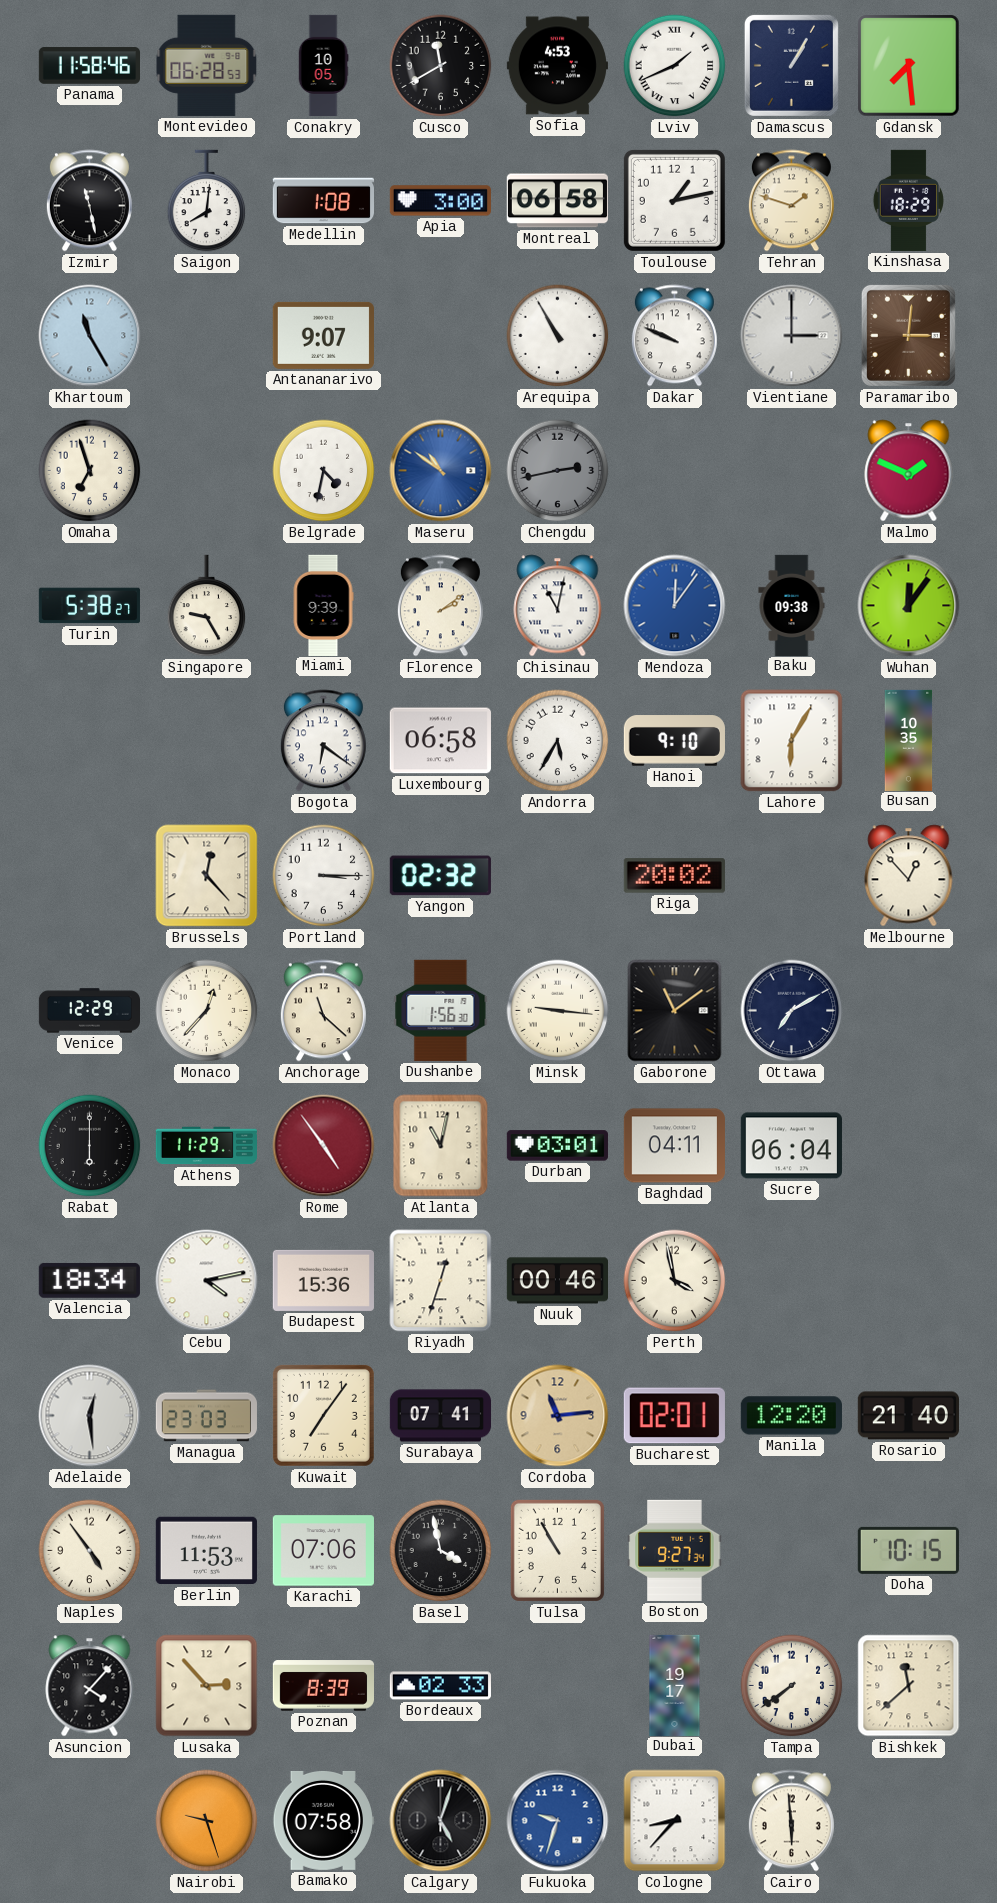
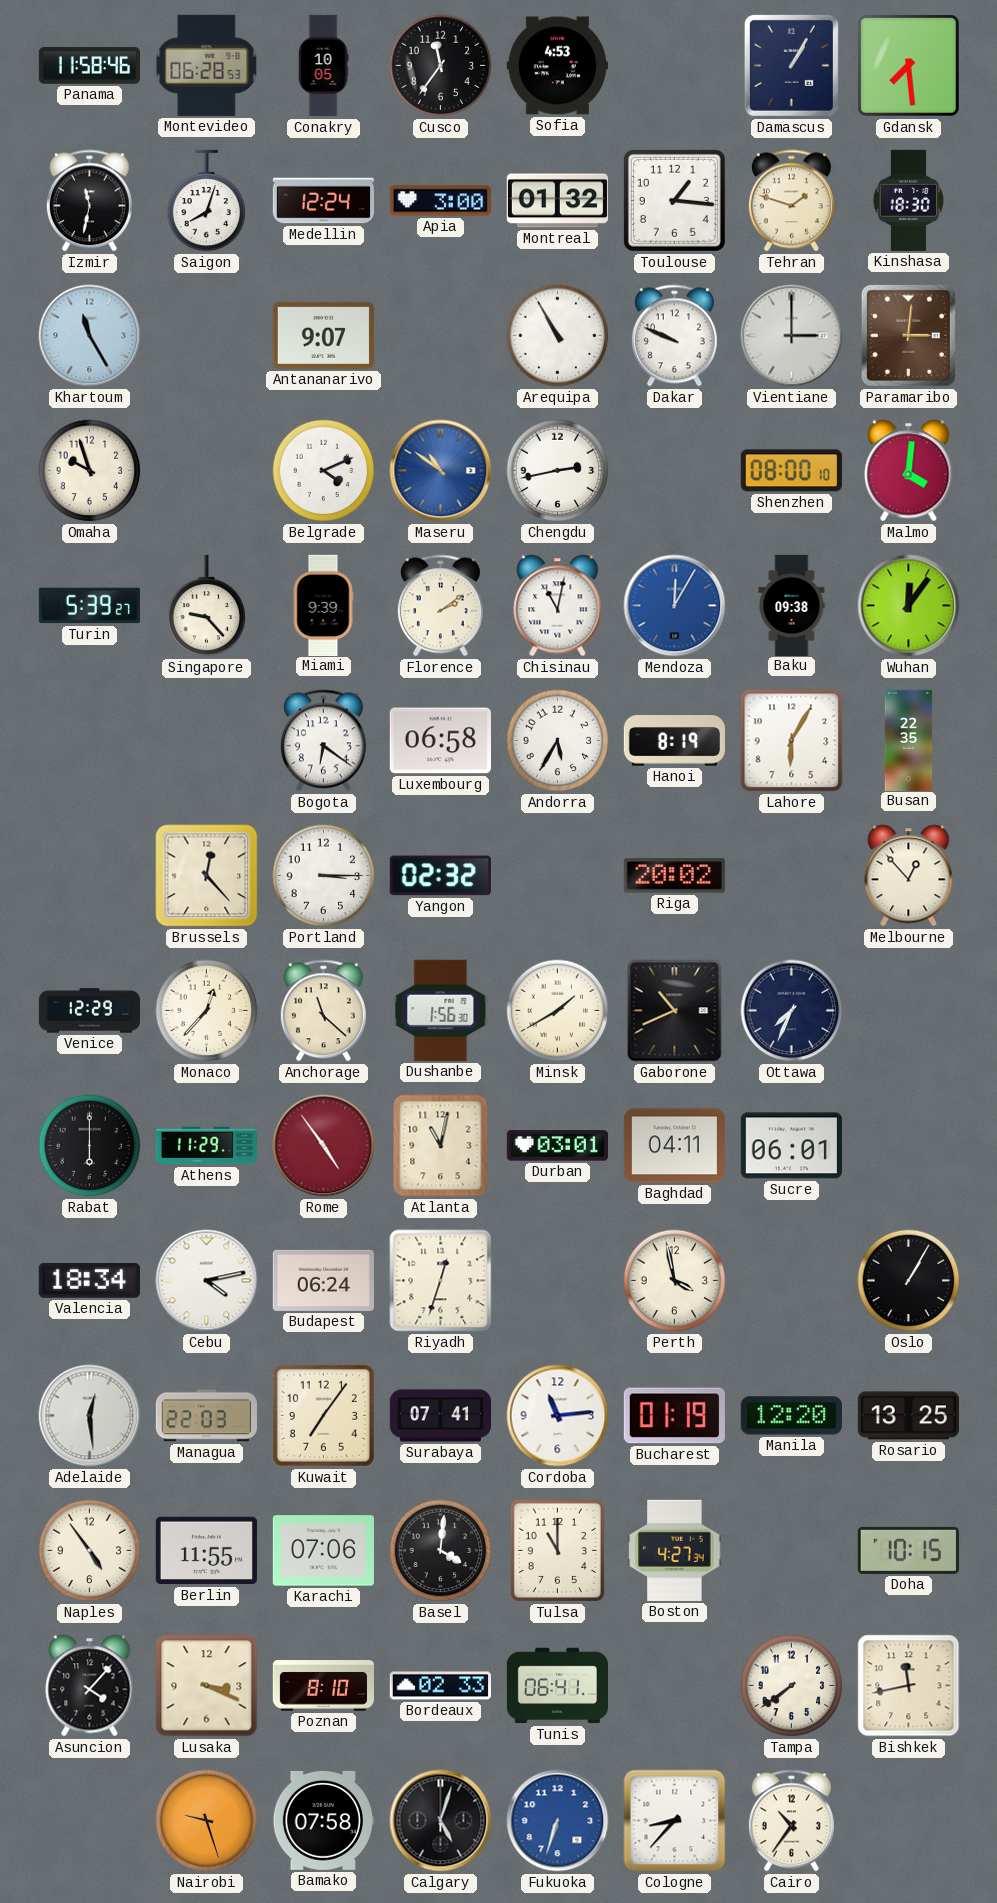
Cusco: 11:40 -> 11:36 (441, 66)
Lviv: 1:41 -> none (675, 66)
Izmir: 11:28 -> 11:32 (89, 201)
Saigon: 8:01 -> 8:03 (207, 201)
Medellin: 1:08 -> 12:24 (323, 201)
Montreal: 06:58 -> 01:32 (557, 201)
Toulouse: 1:13 -> 1:16 (674, 200)
Kinshasa: 18:29 -> 18:30 (908, 200)
Omaha: 6:57 -> 9:57 (90, 471)
Belgrade: 4:32 -> 4:11 (324, 471)
Chengdu dial: grey -> white (558, 471)
Shenzhen: none -> 08:00 (791, 471)
Malmo: 1:49 -> 4:01 (909, 471)
Turin: 5:38 -> 5:39 (89, 606)
Singapore: 9:25 -> 9:23 (207, 606)
Mendoza: 12:06 -> 12:05 (675, 606)
Hanoi: 9:10 -> 8:19 (674, 741)
Busan: 10:35 -> 22:35 (909, 740)
Minsk: 9:16 -> 1:40 (558, 1011)
Gaborone: 11:09 -> 10:41 (675, 1011)
Ottawa: 7:10 -> 7:34 (792, 1011)
Sucre: 06:04 -> 06:01 (791, 1146)
Budapest: 15:36 -> 06:24 (323, 1280)
Nuuk: 00:46 -> none (557, 1281)
Oslo: none -> 1:05 (909, 1281)
Managua: 23:03 -> 22:03 (206, 1416)
Cordoba dial: champagne -> white (558, 1416)
Bucharest: 02:01 -> 01:19 (674, 1416)
Rosario: 21:40 -> 13:25 (908, 1416)
Berlin: 11:53 -> 11:55 (206, 1551)
Basel: 3:58 -> 4:01 (441, 1551)
Tulsa: 10:55 -> 11:00 (557, 1550)
Boston: 9:27 -> 4:27 (675, 1550)
Lusaka: 2:53 -> 3:19 (207, 1686)
Poznan: 8:39 -> 8:10 (323, 1686)
Tunis: none -> 06:41 (557, 1686)
Dubai: 19:17 -> none (675, 1685)
Bishkek: 11:38 -> 11:43 (909, 1686)
Fukuoka: 9:33 -> 6:33 (558, 1821)
Cairo: 5:59 -> 10:36 (791, 1821)
